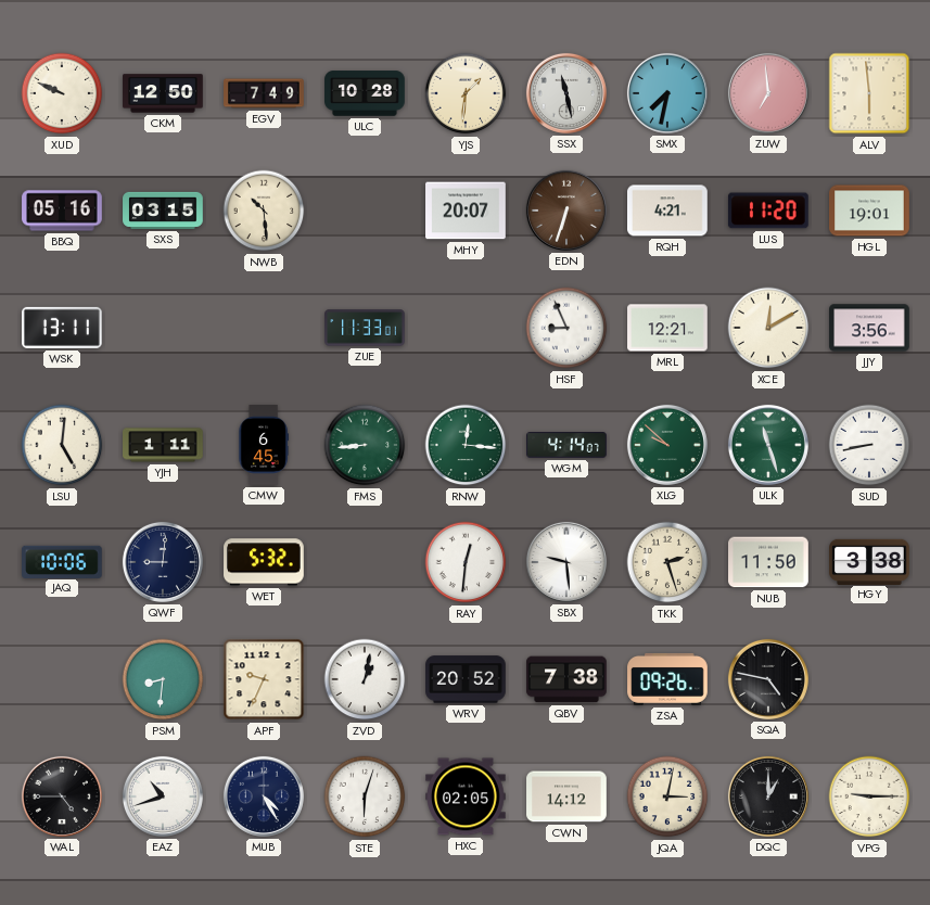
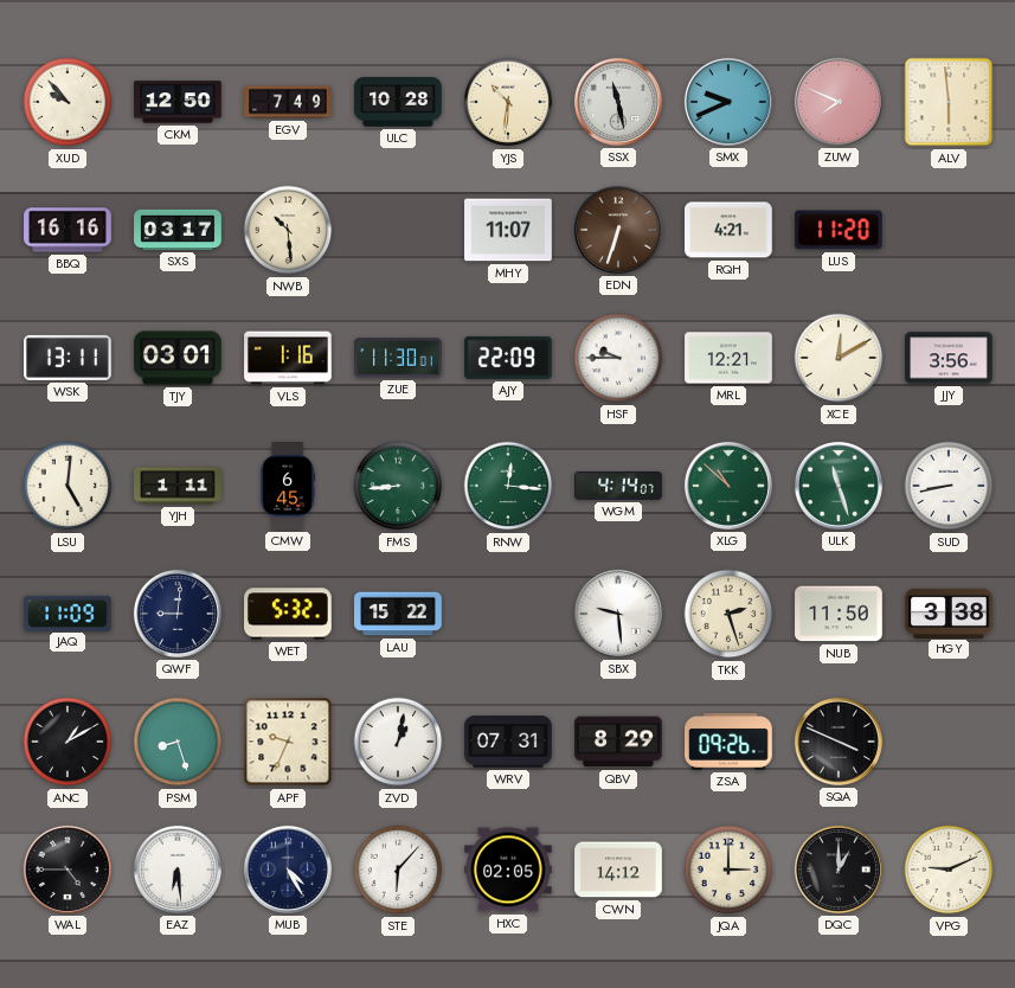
XUD: 9:49 -> 9:53 (68, 102)
YJS: 1:31 -> 10:31 (508, 102)
SMX: 7:32 -> 9:41 (728, 102)
ZUW: 6:59 -> 7:49 (839, 102)
BBQ: 05:16 -> 16:16 (68, 230)
SXS: 03:15 -> 03:17 (178, 230)
MHY: 20:07 -> 11:07 (508, 230)
HGL: 19:01 -> none (869, 211)
TJY: none -> 03:01 (178, 358)
VLS: none -> 1:16 (288, 358)
ZUE: 11:33 -> 11:30 (398, 358)
AJY: none -> 22:09 (508, 358)
HSF: 8:56 -> 9:45 (618, 358)
XLG: 9:52 -> 10:52 (728, 486)
JAQ: 10:06 -> 11:09 (69, 612)
LAU: none -> 15:22 (398, 614)
RAY: 12:31 -> none (466, 562)
ANC: none -> 1:10 (68, 742)
PSM: 8:31 -> 8:27 (178, 742)
WRV: 20:52 -> 07:31 (508, 742)
QBV: 7:38 -> 8:29 (618, 742)
SQA: 4:47 -> 3:49 (839, 742)
EAZ: 10:42 -> 6:29 (178, 870)
STE: 6:03 -> 6:07 (398, 870)
JQA: 3:02 -> 3:00 (728, 870)
VPG: 9:15 -> 9:11 (949, 870)
